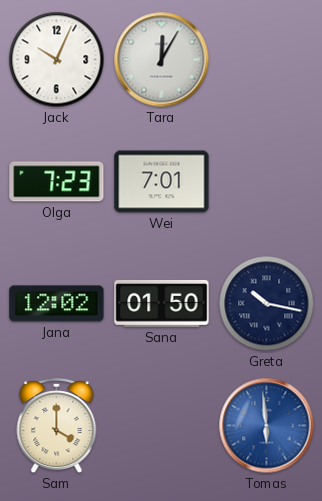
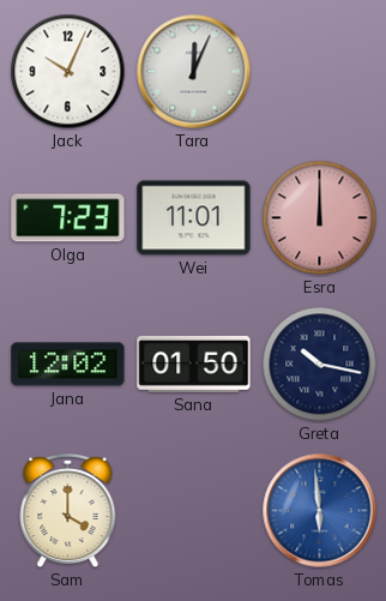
Tara: 12:05 -> 12:04 (194, 72)
Wei: 7:01 -> 11:01 (194, 218)
Esra: none -> 12:00 (320, 218)
